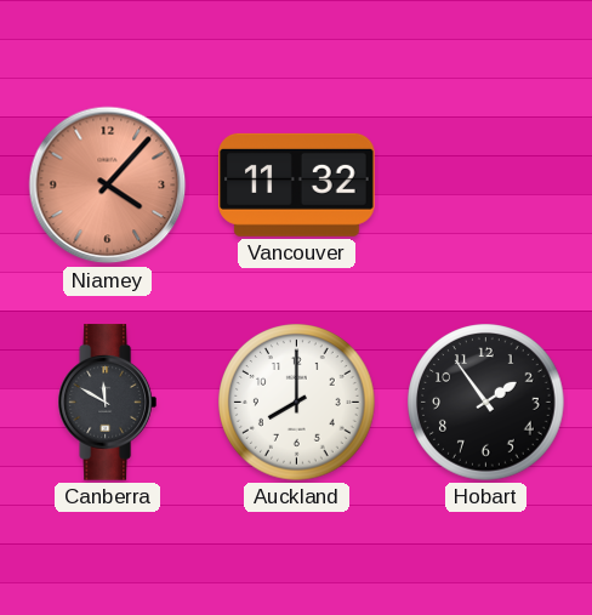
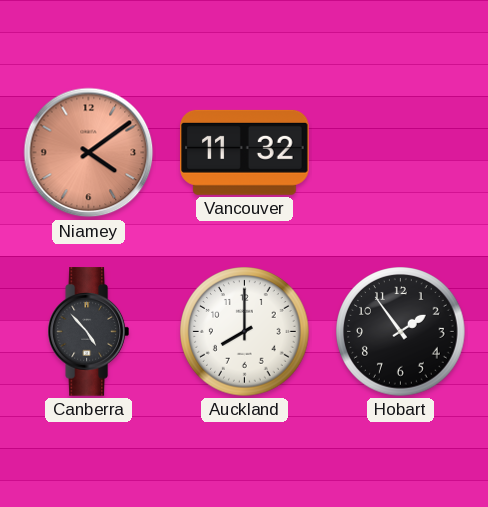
Niamey: 4:07 -> 4:09 (89, 153)
Canberra: 11:50 -> 4:53 (88, 332)
